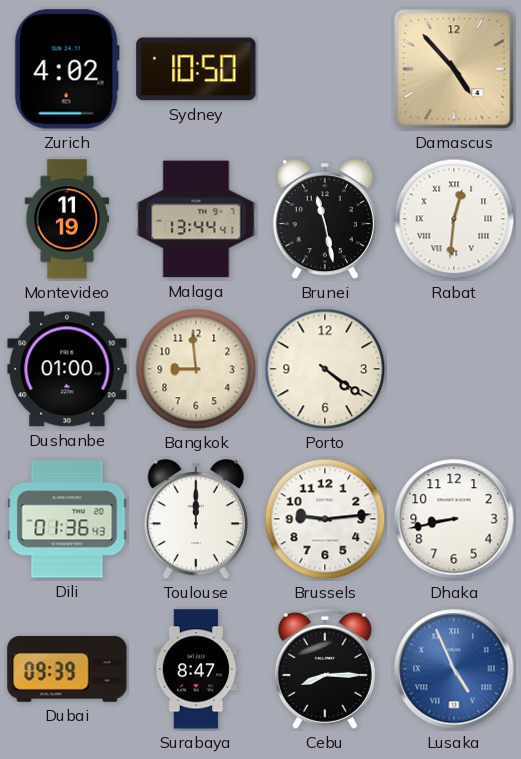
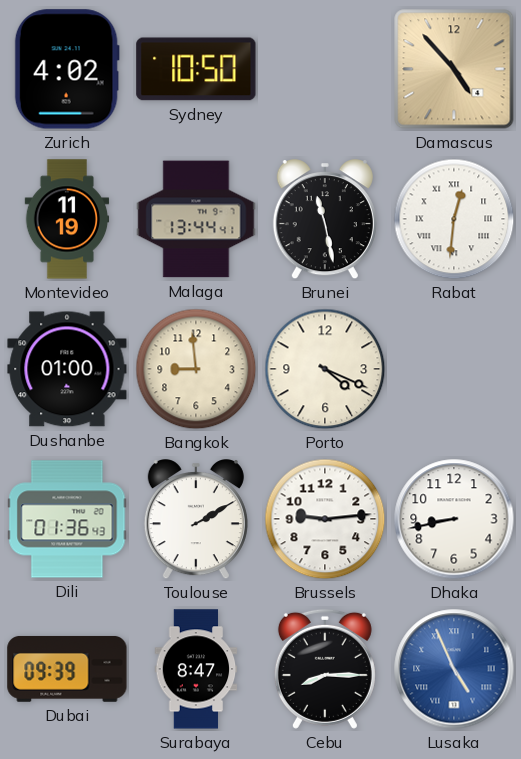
Porto: 4:21 -> 4:19 (325, 369)
Toulouse: 12:00 -> 2:10 (196, 520)
